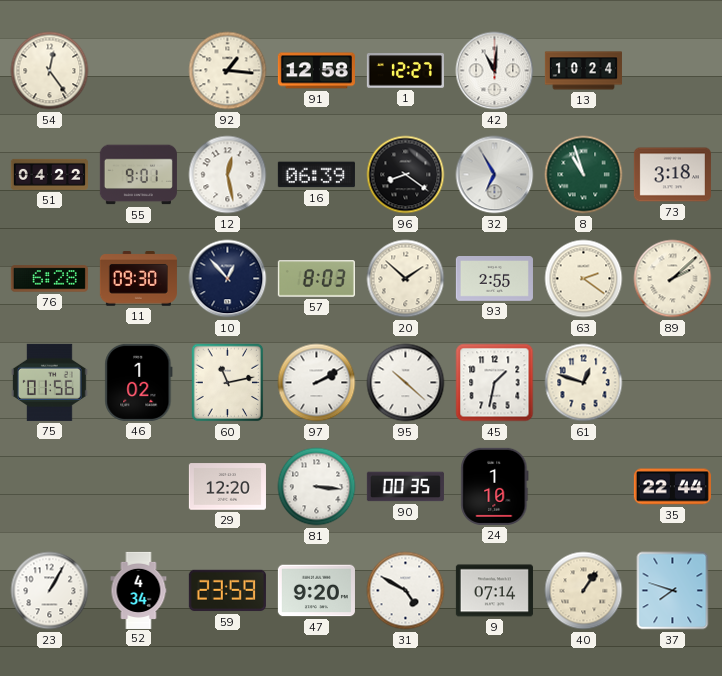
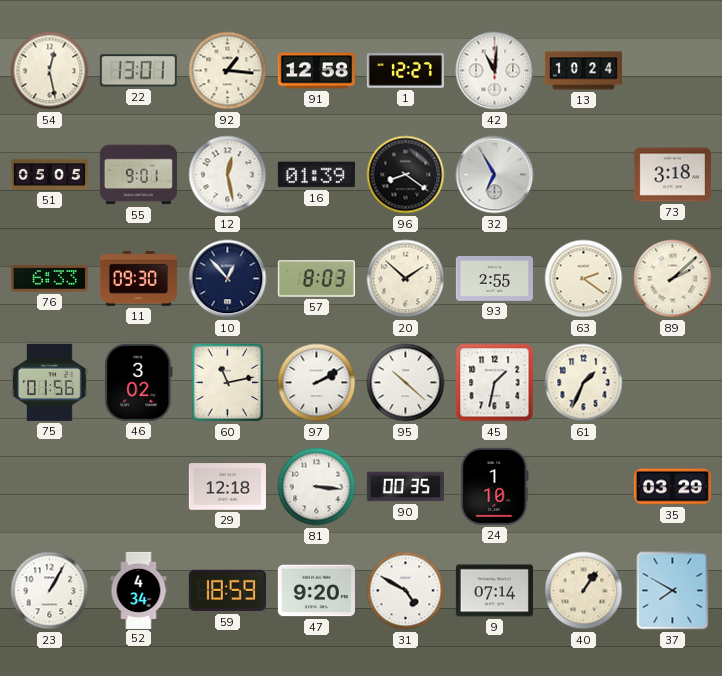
54: 12:24 -> 12:28 (50, 71)
22: none -> 13:01 (138, 71)
51: 04:22 -> 05:05 (49, 174)
16: 06:39 -> 01:39 (316, 175)
8: 10:57 -> none (584, 175)
76: 6:28 -> 6:33 (49, 279)
46: 1:02 -> 3:02 (139, 382)
61: 12:48 -> 1:34 (584, 383)
29: 12:20 -> 12:18 (227, 487)
35: 22:44 -> 03:29 (672, 487)
59: 23:59 -> 18:59 (227, 591)
37: 7:48 -> 7:50 (673, 591)
